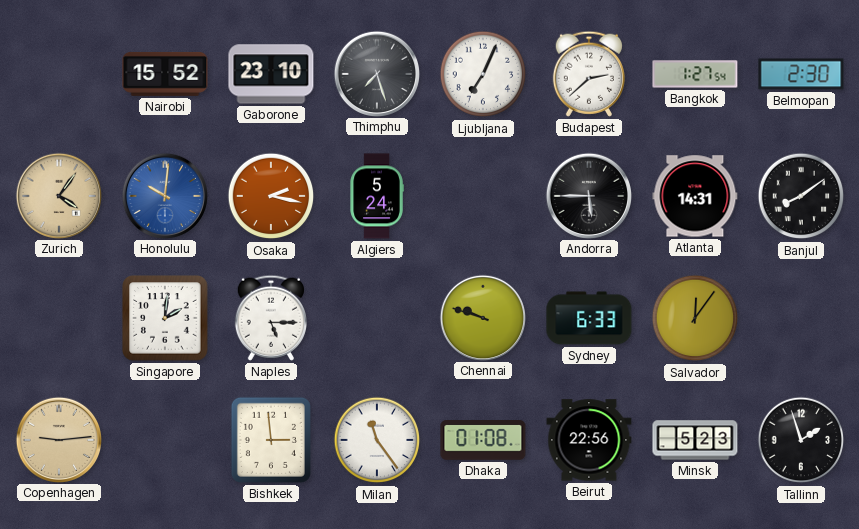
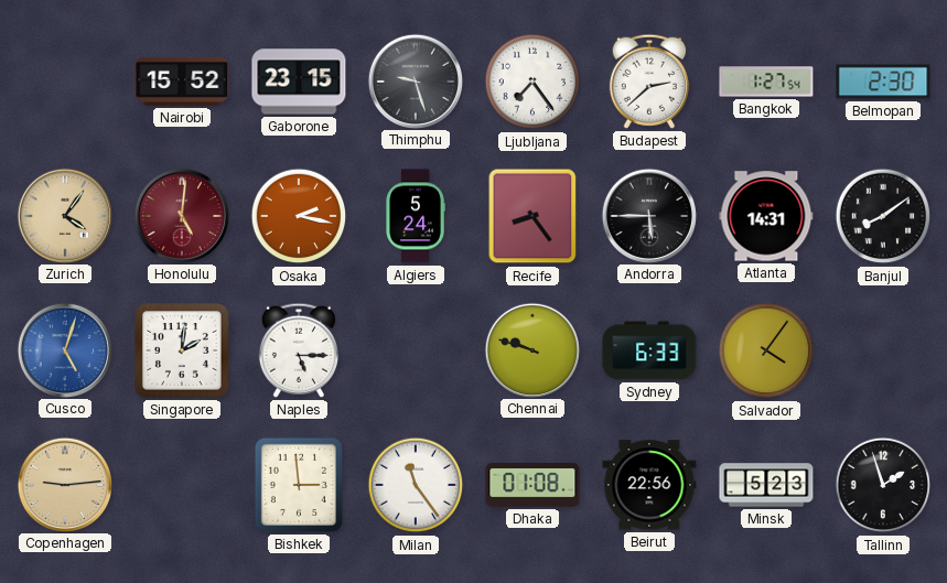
Gaborone: 23:10 -> 23:15 (299, 82)
Thimphu: 7:27 -> 9:27 (415, 80)
Ljubljana: 7:04 -> 7:24 (532, 82)
Honolulu: 10:01 -> 5:01 (181, 215)
Honolulu dial: blue -> burgundy (181, 215)
Recife: none -> 8:24 (532, 216)
Cusco: none -> 5:03 (64, 349)
Salvador: 12:06 -> 4:06 (766, 350)
